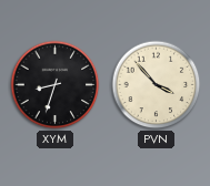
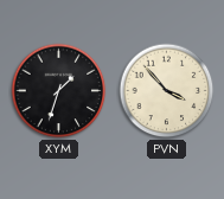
XYM: 8:33 -> 1:33 (59, 91)
